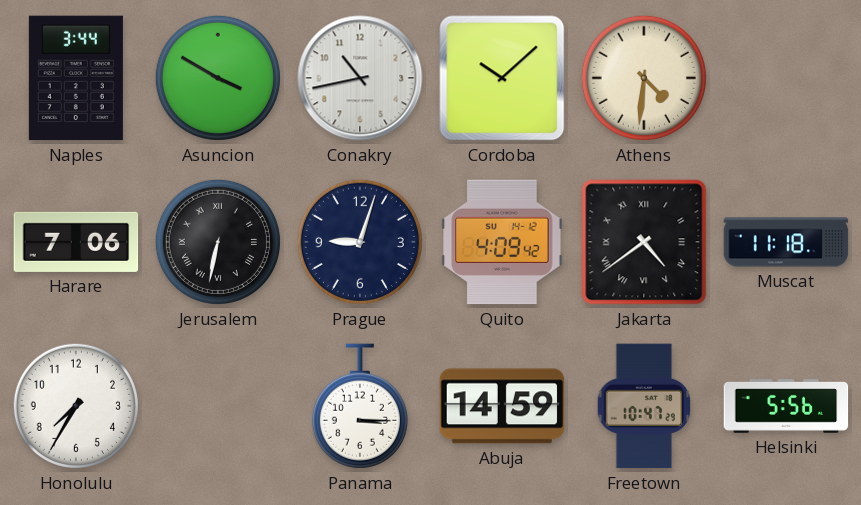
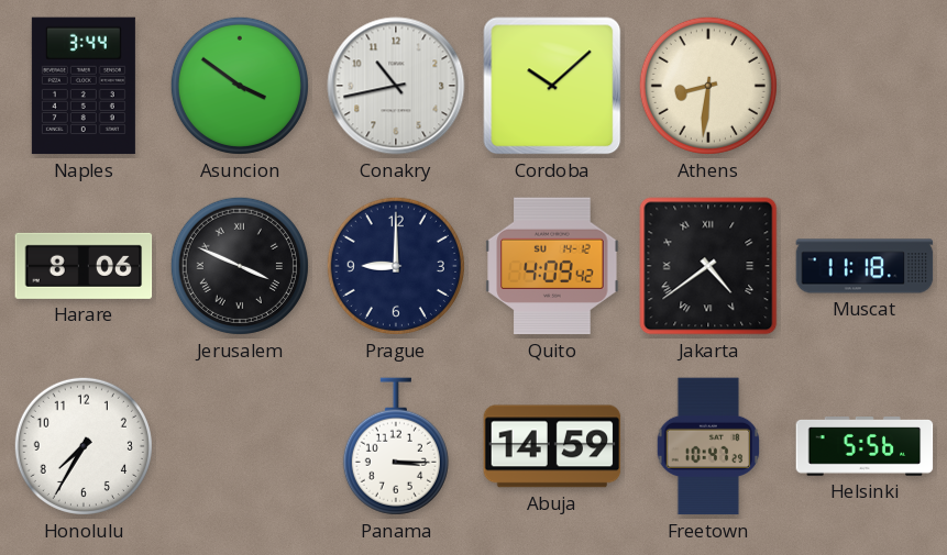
Asuncion: 3:50 -> 3:51 (240, 86)
Athens: 4:31 -> 8:31 (708, 86)
Harare: 7:06 -> 8:06 (84, 266)
Jerusalem: 6:32 -> 3:49 (240, 266)
Prague: 9:03 -> 9:00 (396, 266)
